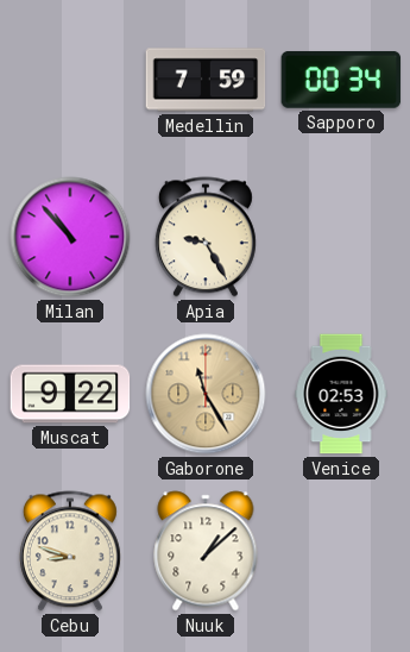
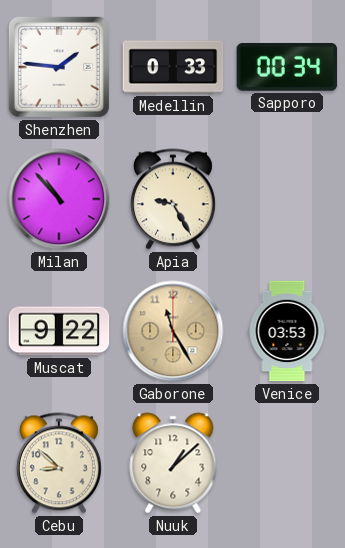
Shenzhen: none -> 1:46 (59, 67)
Medellin: 7:59 -> 0:33 (173, 67)
Venice: 02:53 -> 03:53 (287, 331)
Cebu: 8:48 -> 8:52 (59, 463)
